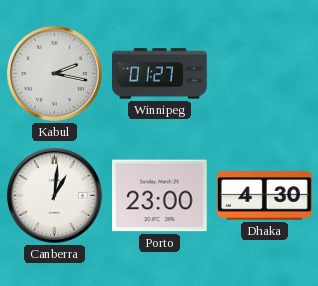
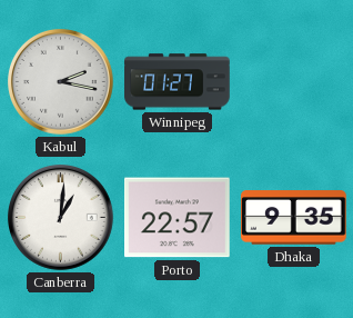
Porto: 23:00 -> 22:57 (178, 218)
Dhaka: 4:30 -> 9:35 (294, 218)
